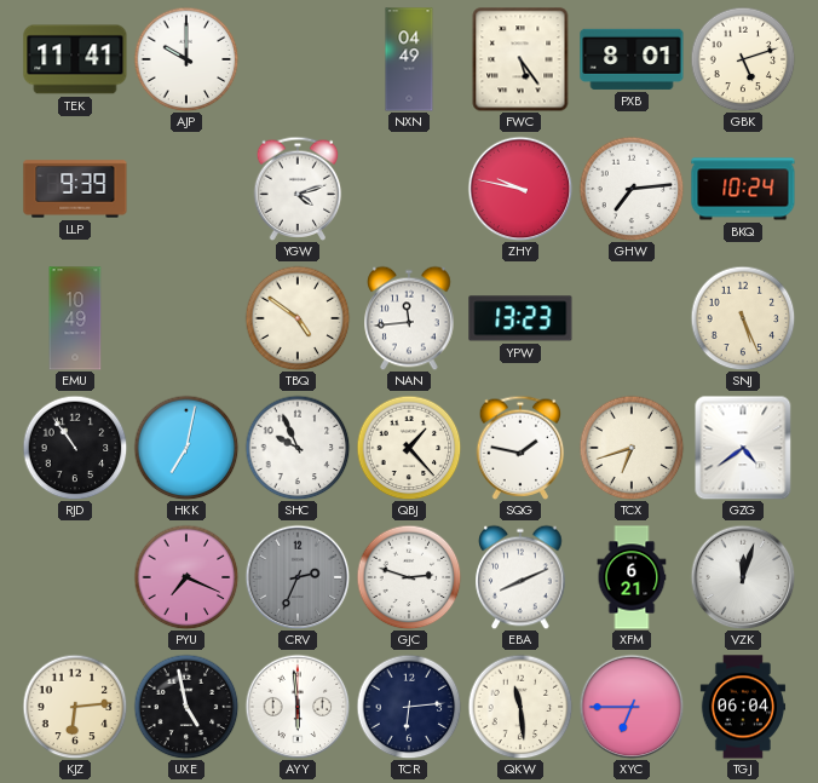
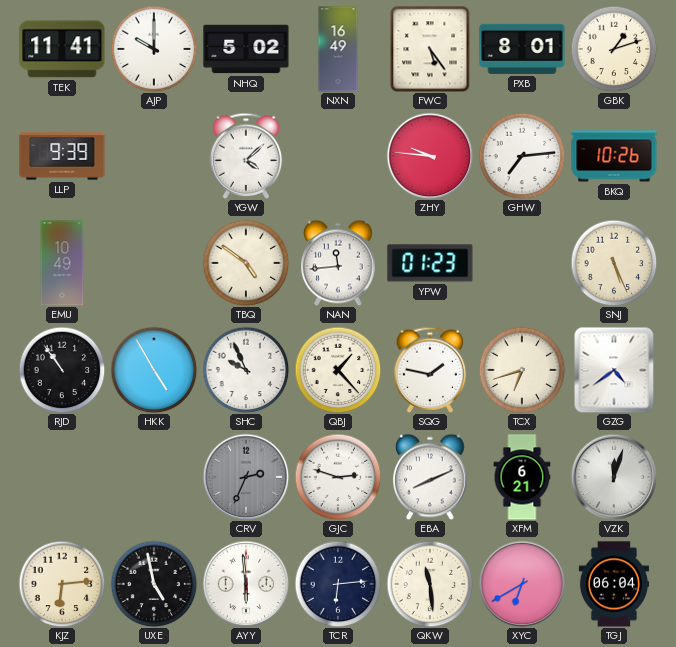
NHQ: none -> 5:02 (246, 49)
NXN: 04:49 -> 16:49 (338, 49)
GBK: 5:12 -> 1:12 (614, 49)
YGW: 4:12 -> 4:08 (246, 156)
ZHY: 9:47 -> 9:46 (430, 156)
BKQ: 10:24 -> 10:26 (614, 156)
YPW: 13:23 -> 01:23 (430, 263)
HKK: 7:02 -> 4:55 (154, 370)
PYU: 7:19 -> none (186, 577)
XYC: 6:45 -> 6:40 (522, 584)
